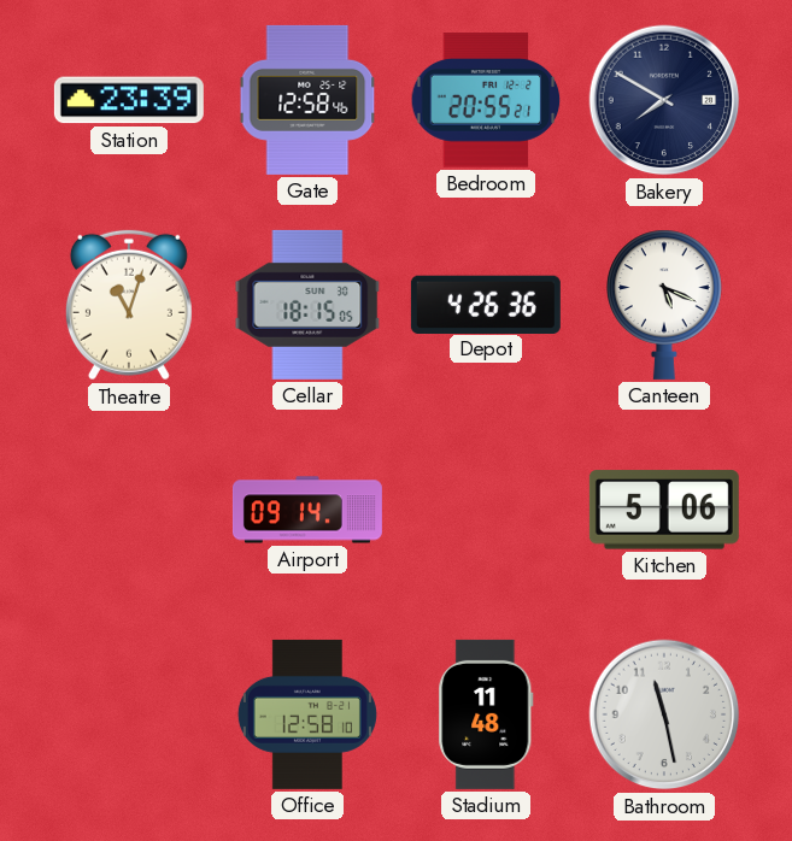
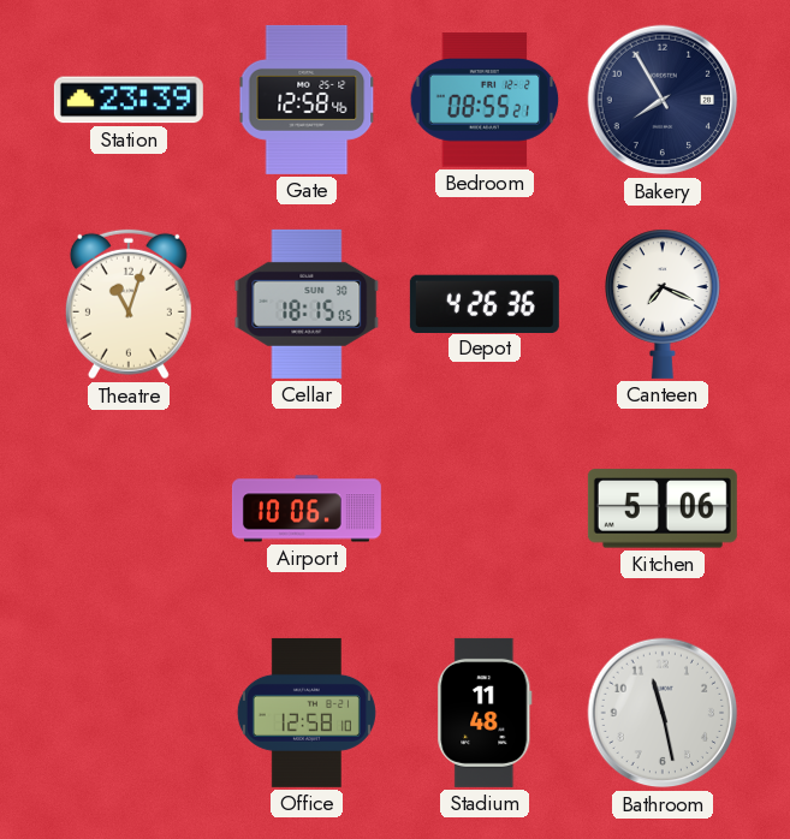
Bedroom: 20:55 -> 08:55 (485, 100)
Bakery: 7:50 -> 7:55 (663, 100)
Canteen: 5:19 -> 7:19 (664, 304)
Airport: 09:14 -> 10:06 (307, 508)
